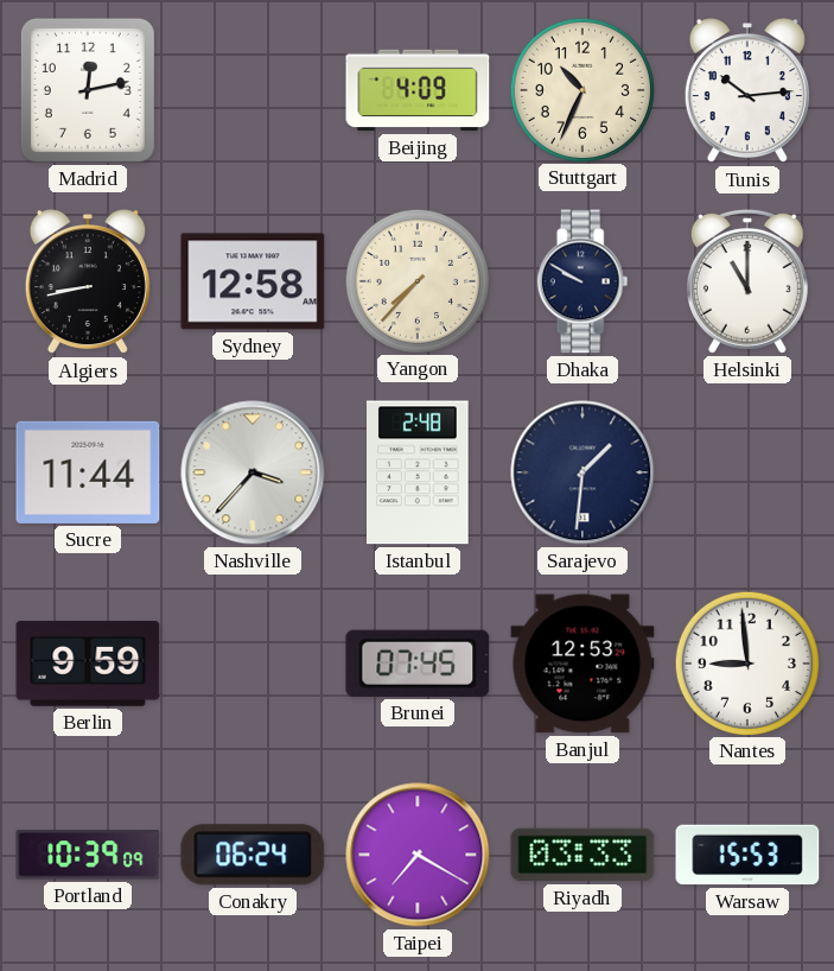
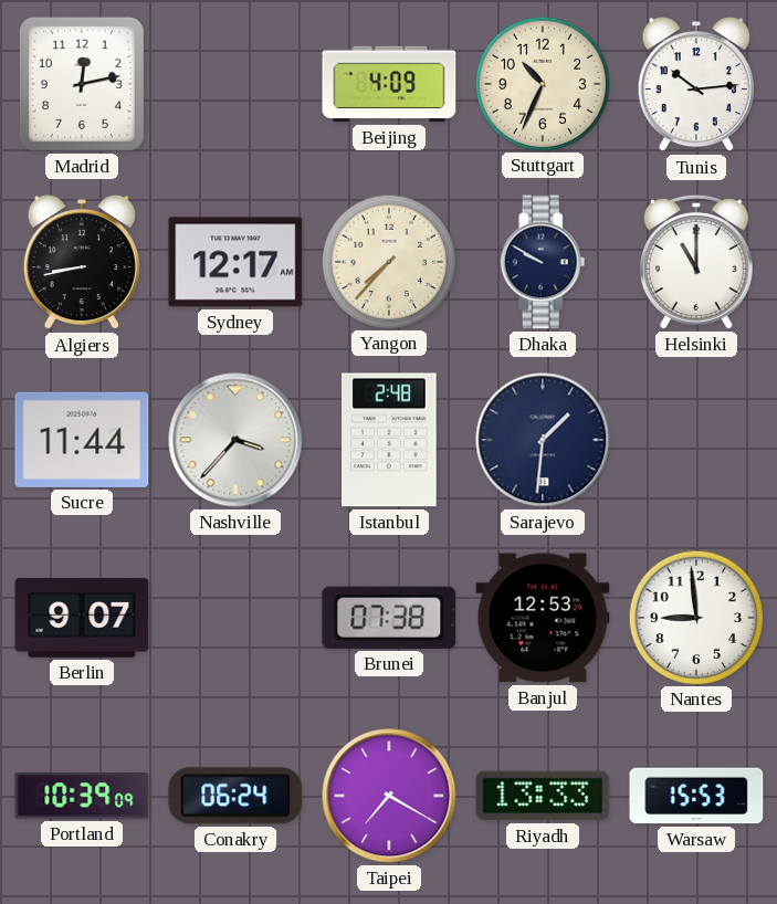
Sydney: 12:58 -> 12:17 (235, 262)
Berlin: 9:59 -> 9:07 (82, 618)
Brunei: 07:45 -> 07:38 (389, 618)
Riyadh: 03:33 -> 13:33 (543, 796)
